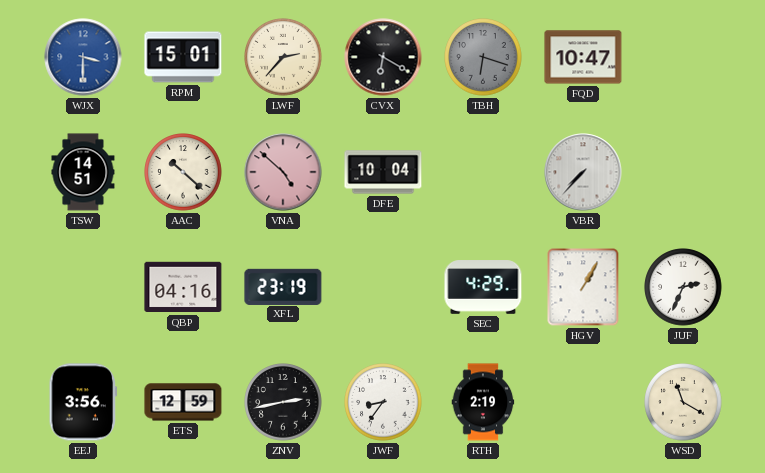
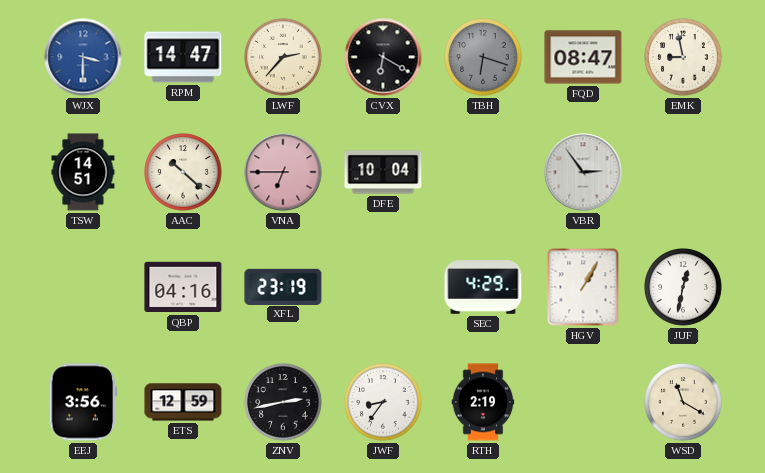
RPM: 15:01 -> 14:47 (183, 57)
FQD: 10:47 -> 08:47 (583, 57)
EMK: none -> 8:58 (683, 57)
VNA: 4:52 -> 6:45 (283, 172)
VBR: 7:37 -> 2:54 (583, 172)
JUF: 2:34 -> 12:32 (683, 287)
